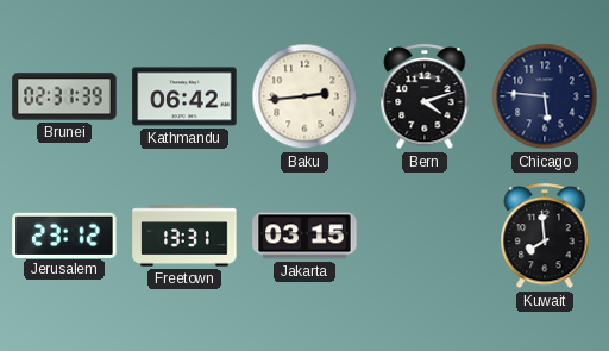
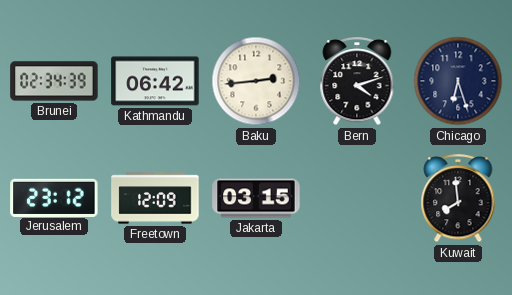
Brunei: 02:31 -> 02:34 (54, 81)
Chicago: 5:46 -> 6:27 (458, 81)
Freetown: 13:31 -> 12:09 (155, 198)
